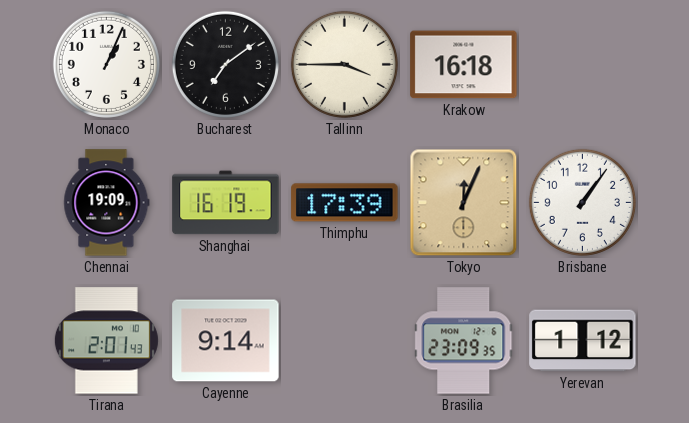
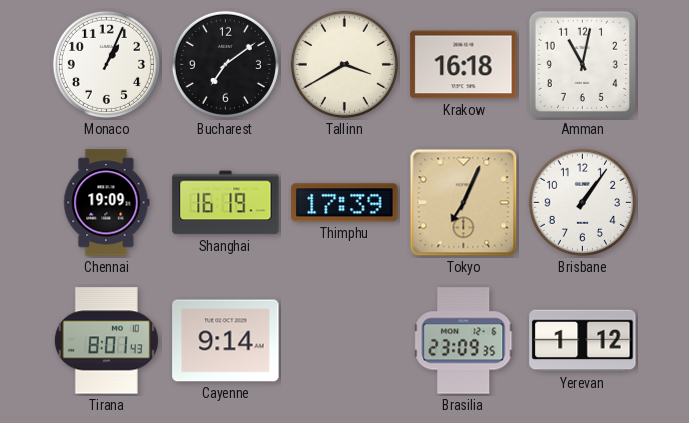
Tallinn: 3:45 -> 3:40 (344, 64)
Amman: none -> 11:02 (582, 64)
Tokyo: 12:04 -> 7:04 (464, 203)
Tirana: 2:01 -> 8:01 (106, 341)
